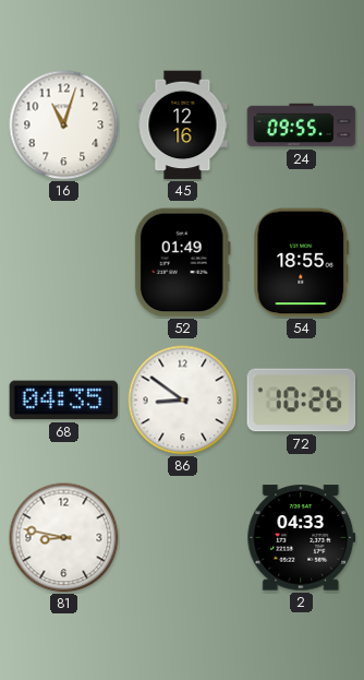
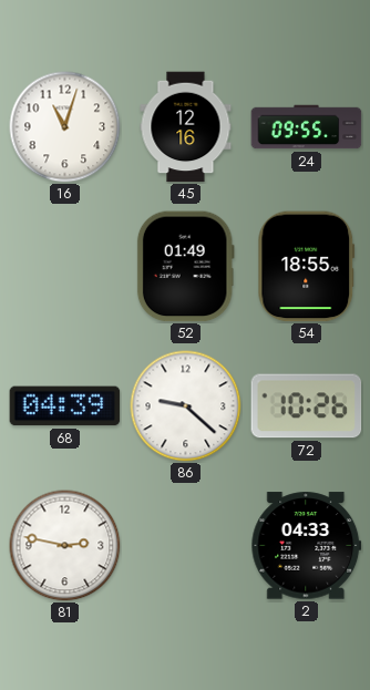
68: 04:35 -> 04:39 (65, 406)
86: 8:51 -> 9:22 (186, 406)
81: 8:47 -> 2:47 (65, 546)
